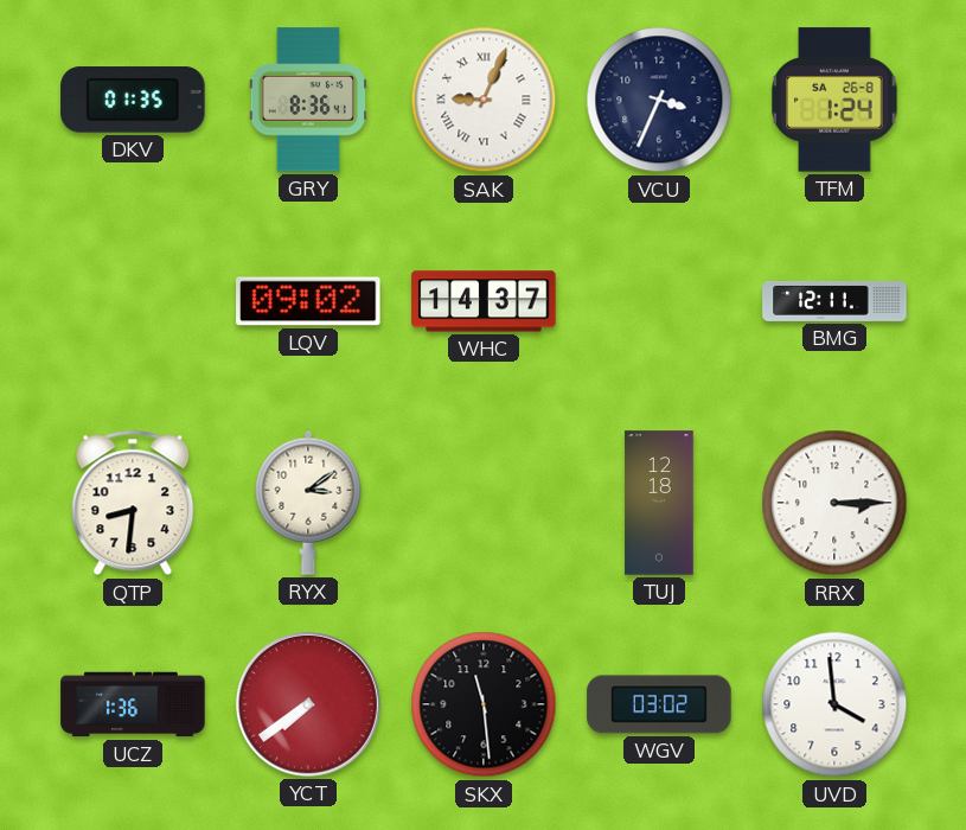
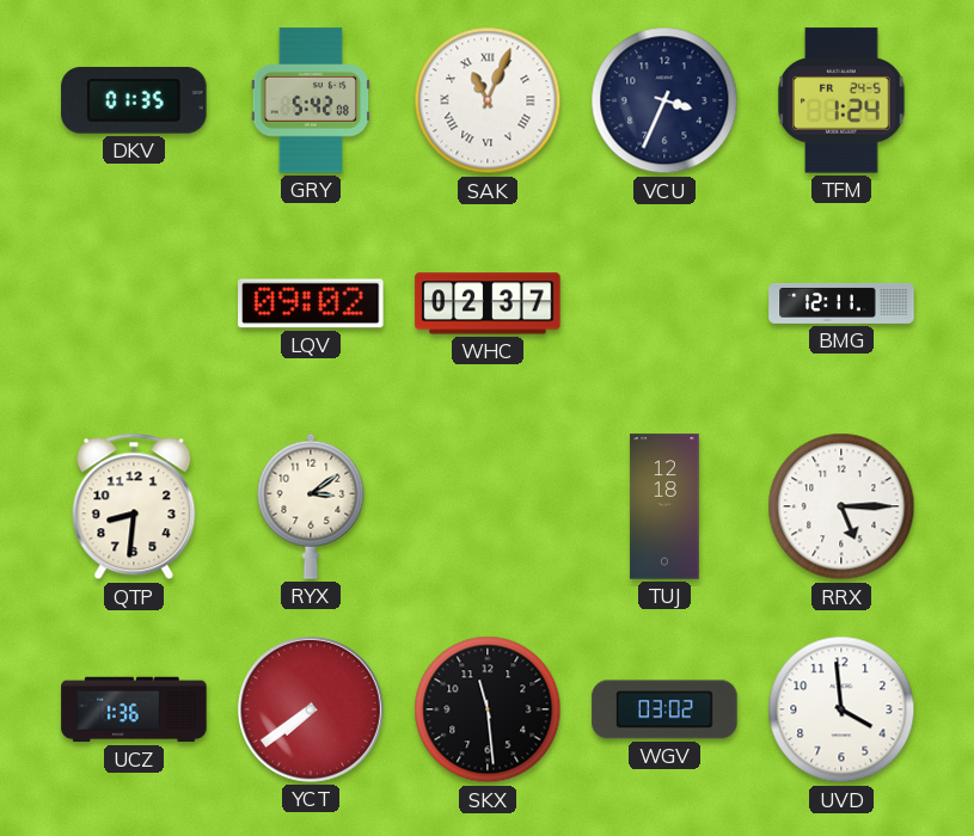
GRY: 8:36 -> 5:42 (311, 100)
SAK: 9:04 -> 11:04 (488, 100)
TFM date: SA 26-8 -> FR 24-5 (841, 100)
WHC: 14:37 -> 02:37 (488, 303)
RRX: 3:15 -> 5:15 (841, 506)
